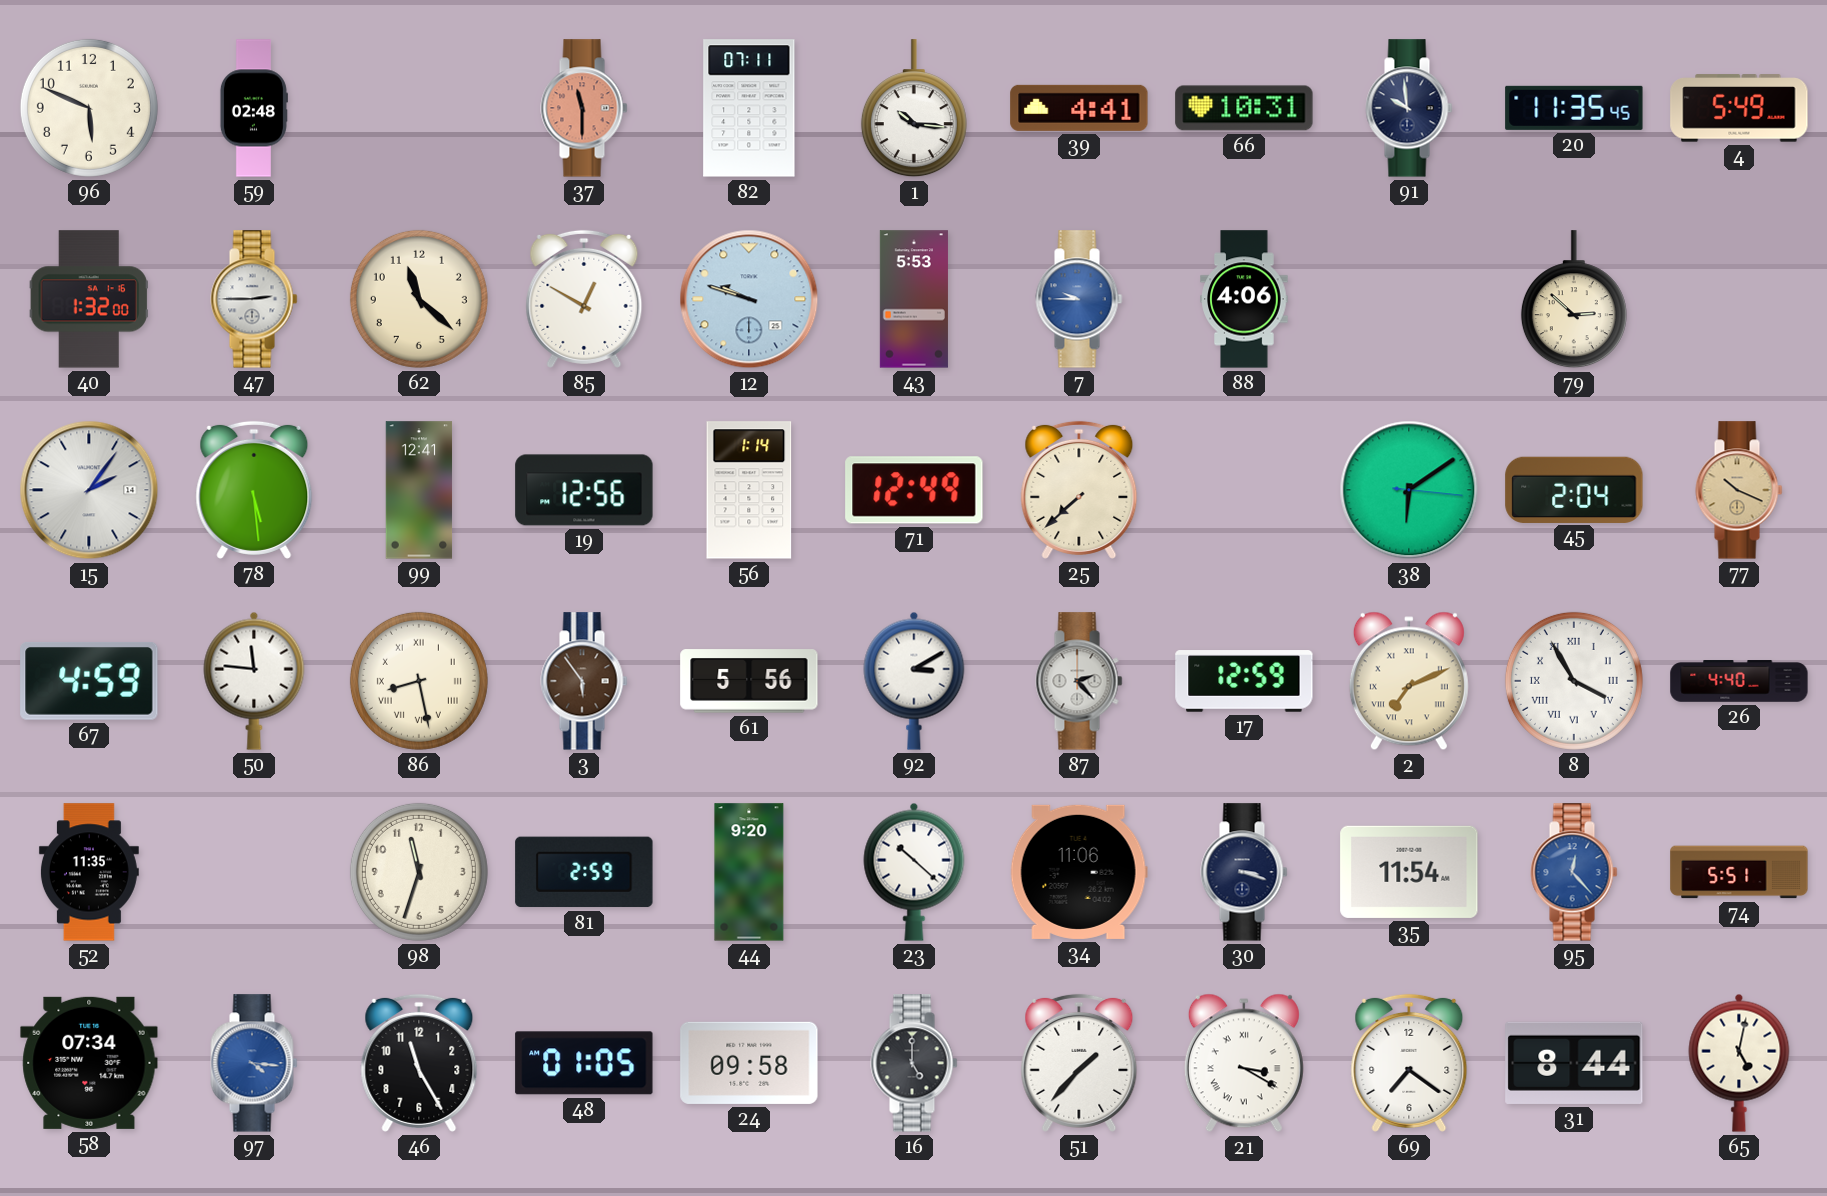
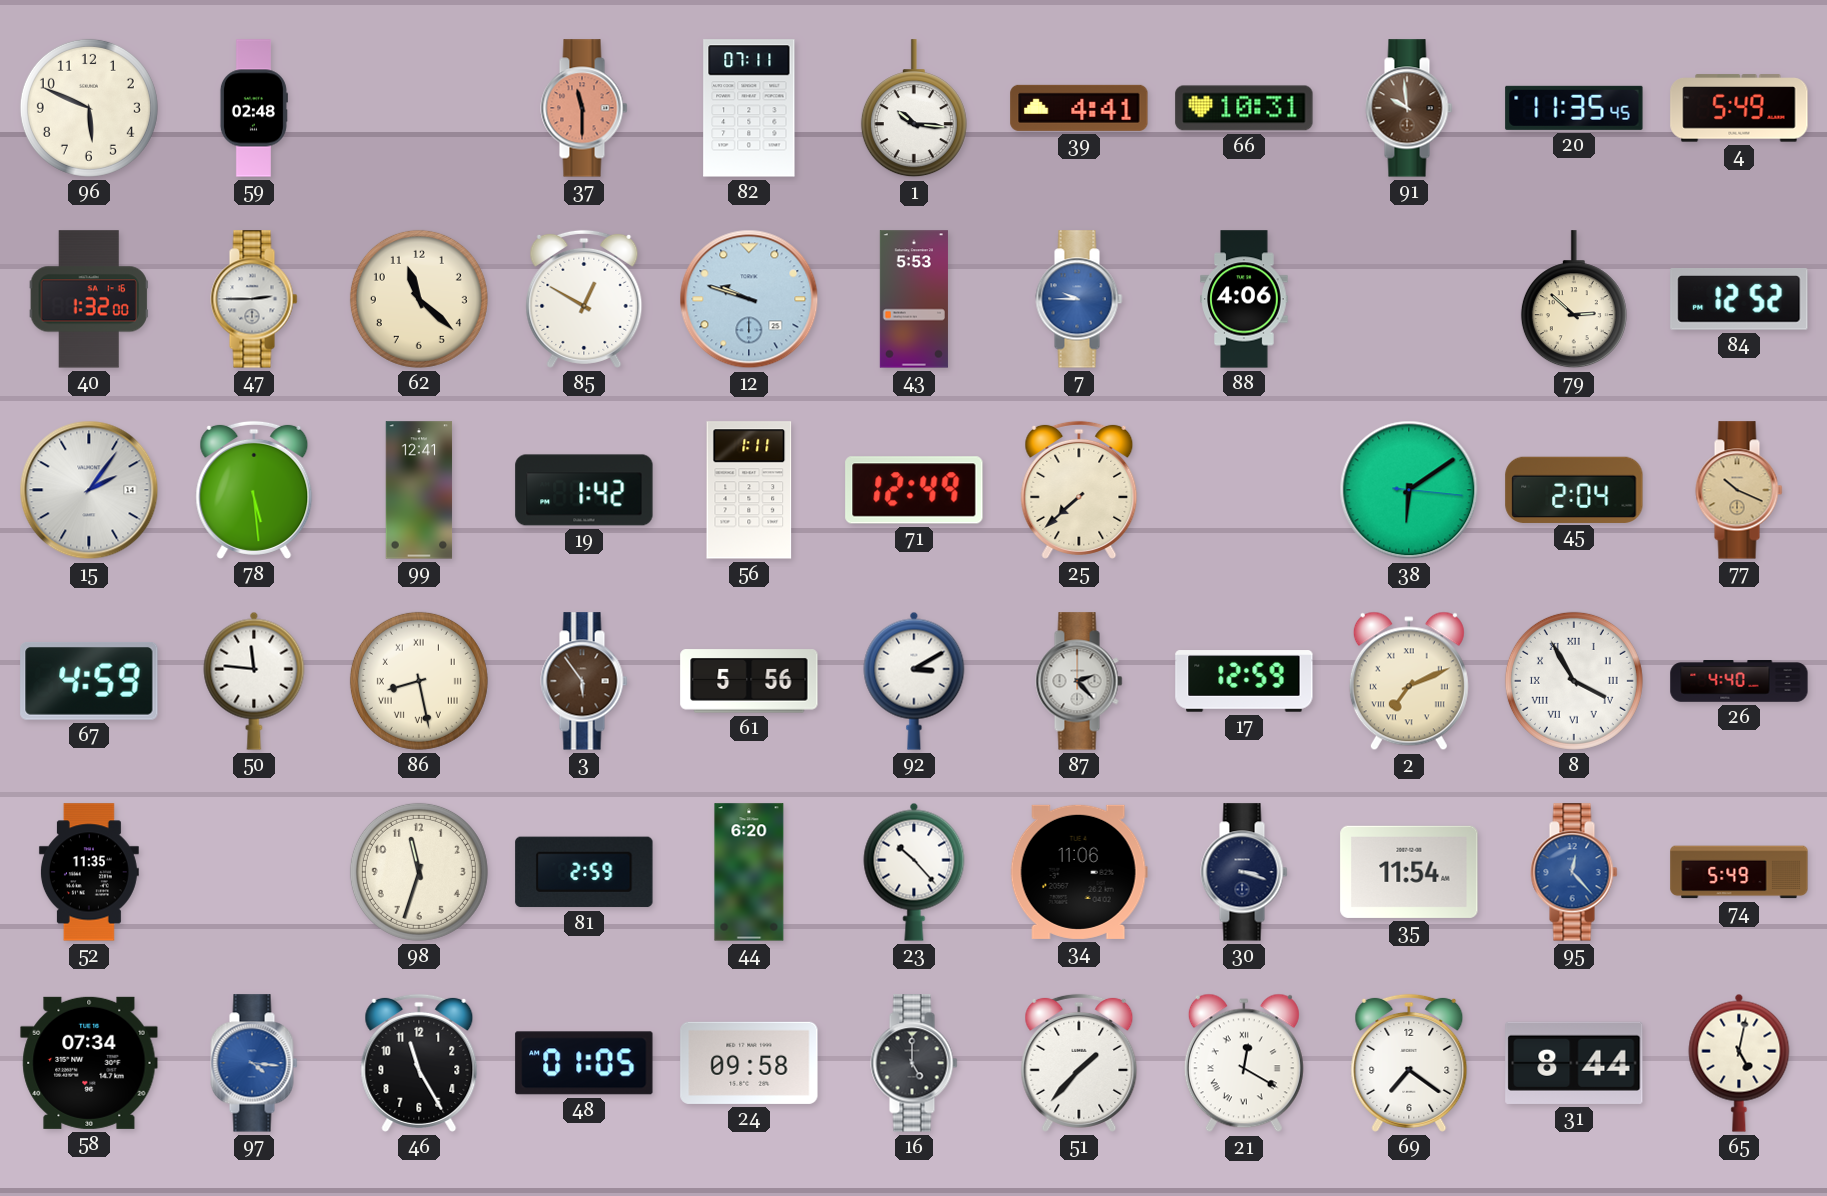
91 dial: navy -> brown (1409, 108)
84: none -> 12:52 (1739, 299)
19: 12:56 -> 1:42 (584, 490)
56: 1:14 -> 1:11 (749, 490)
44: 9:20 -> 6:20 (749, 872)
23: 10:22 -> 10:23 (914, 872)
74: 5:51 -> 5:49 (1739, 872)
21: 3:20 -> 12:20 (1244, 1063)
